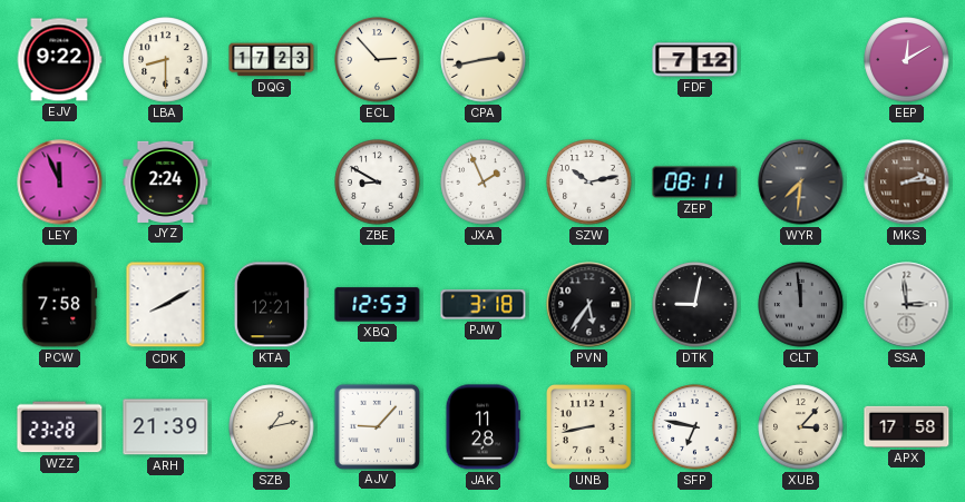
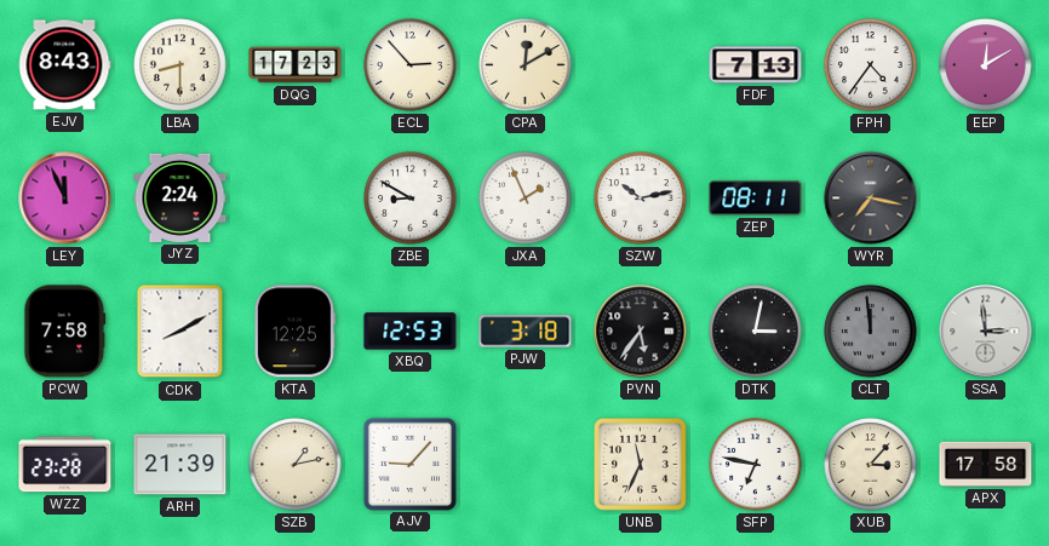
EJV: 9:22 -> 8:43 (64, 65)
CPA: 2:43 -> 12:10 (526, 65)
FDF: 7:12 -> 7:13 (756, 65)
FPH: none -> 4:36 (871, 65)
WYR: 7:31 -> 7:17 (871, 199)
MKS: 2:14 -> none (907, 183)
KTA: 12:21 -> 12:25 (294, 332)
DTK: 9:02 -> 3:02 (756, 332)
JAK: 11:28 -> none (482, 427)
UNB: 8:43 -> 11:34 (641, 465)
